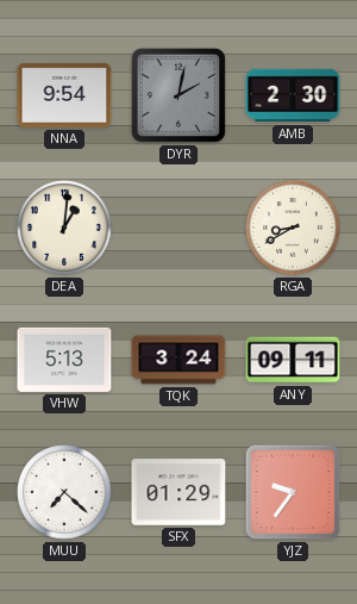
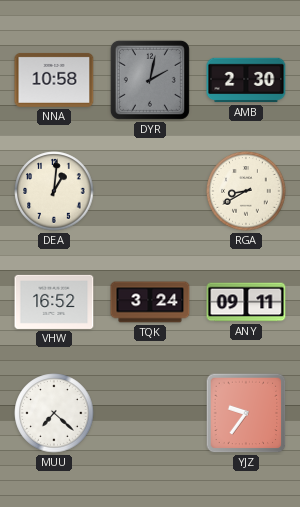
NNA: 9:54 -> 10:58 (54, 80)
VHW: 5:13 -> 16:52 (54, 302)
SFX: 01:29 -> none (178, 492)
